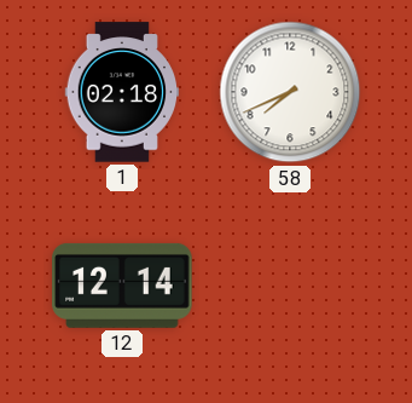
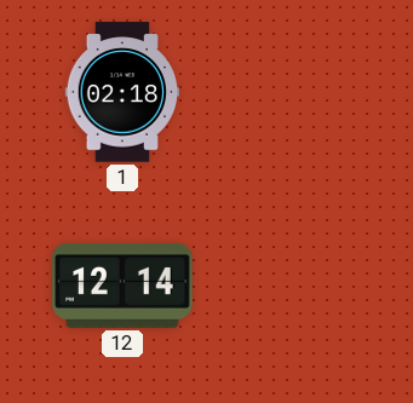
58: 7:41 -> none (290, 92)
